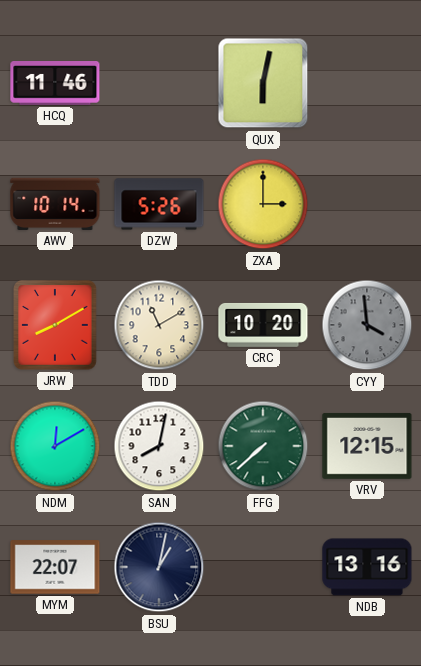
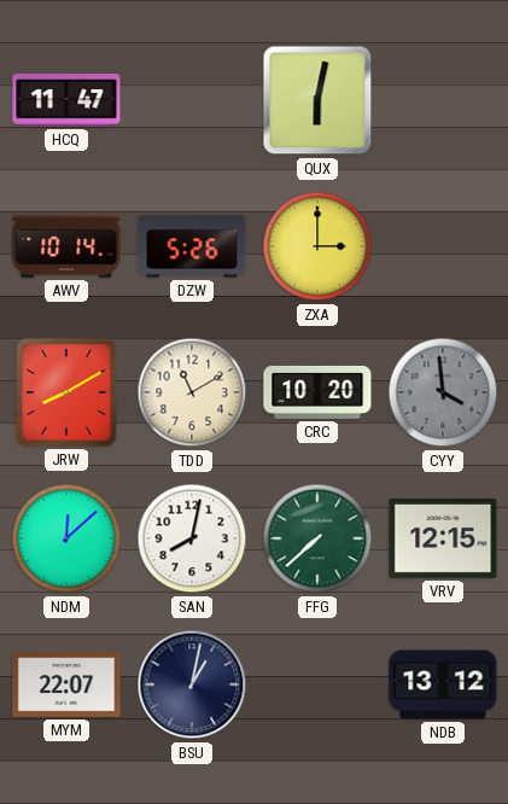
HCQ: 11:46 -> 11:47 (66, 101)
NDM: 12:10 -> 12:08 (66, 538)
NDB: 13:16 -> 13:12 (443, 684)
